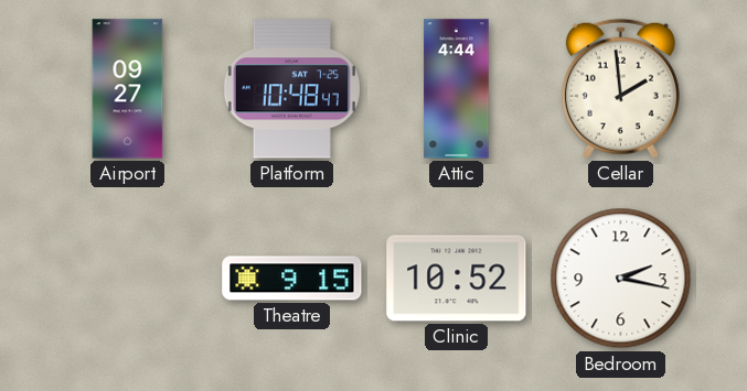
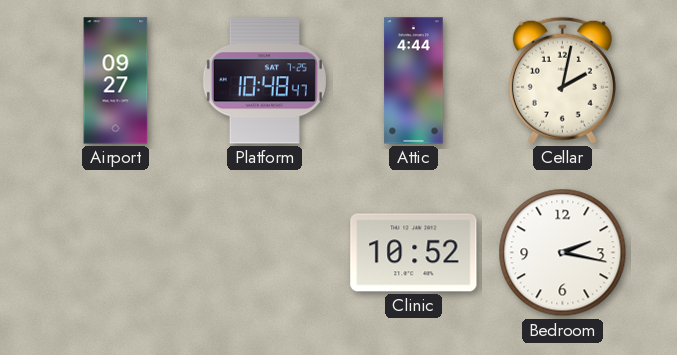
Cellar: 1:59 -> 2:02 (562, 80)
Theatre: 9:15 -> none (292, 279)
